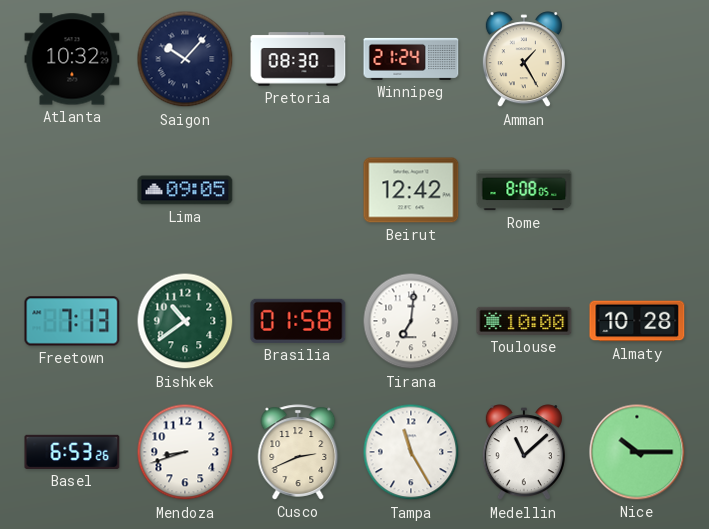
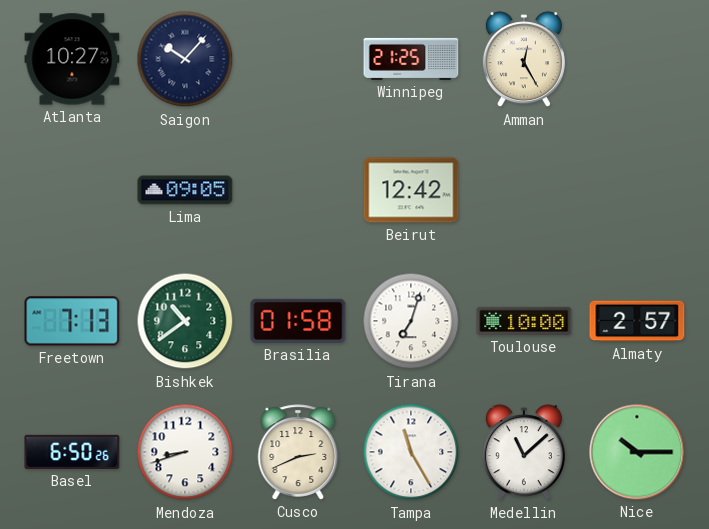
Atlanta: 10:32 -> 10:27 (72, 59)
Pretoria: 08:30 -> none (298, 59)
Winnipeg: 21:24 -> 21:25 (411, 59)
Amman: 1:25 -> 12:25 (524, 60)
Rome: 8:08 -> none (524, 190)
Tirana: 7:01 -> 7:03 (411, 321)
Almaty: 10:28 -> 2:57 (637, 321)
Basel: 6:53 -> 6:50 (72, 452)
